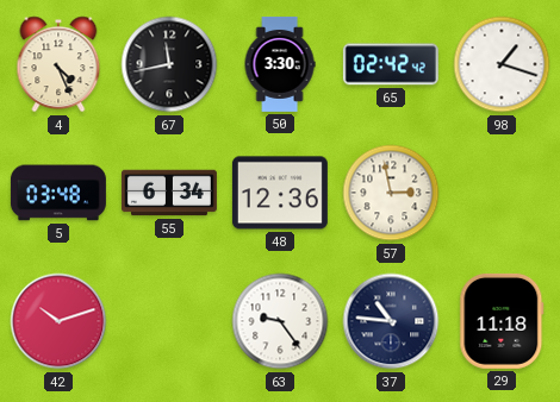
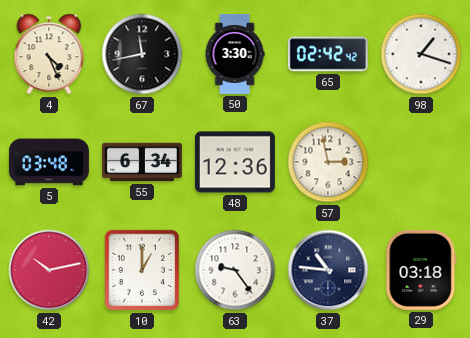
42: 10:12 -> 10:13 (49, 270)
10: none -> 1:00 (142, 270)
29: 11:18 -> 03:18 (421, 270)
